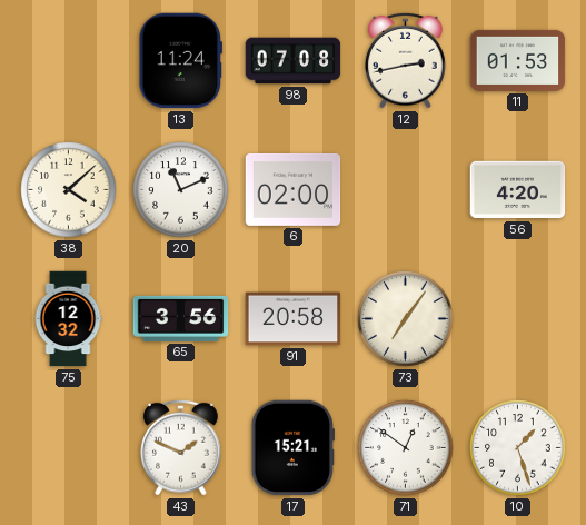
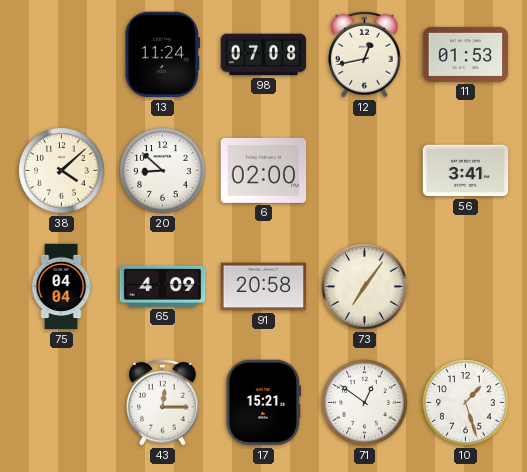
12: 2:43 -> 12:43 (365, 54)
20: 11:11 -> 8:52 (163, 171)
56: 4:20 -> 3:41 (466, 171)
75: 12:32 -> 04:04 (61, 287)
65: 3:56 -> 4:09 (163, 286)
43: 1:49 -> 12:15 (163, 402)
